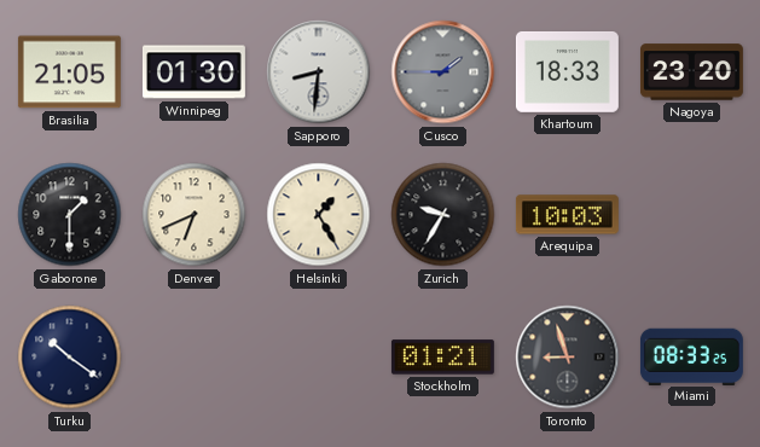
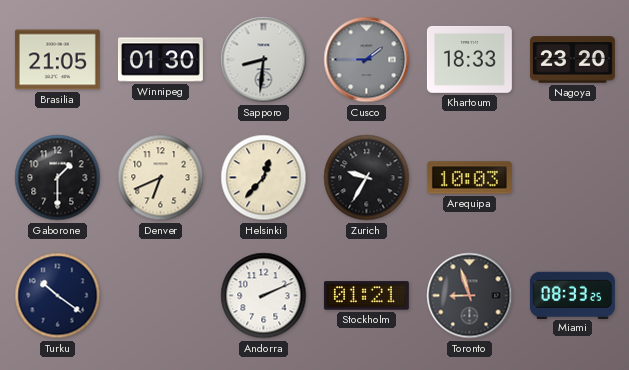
Helsinki: 1:25 -> 12:37 (264, 178)
Andorra: none -> 2:11 (264, 296)
